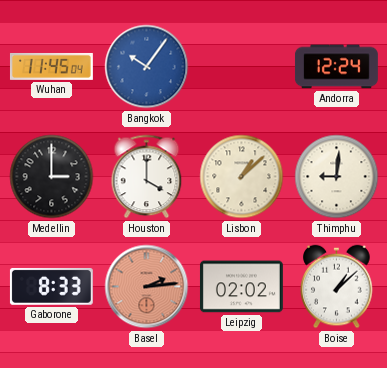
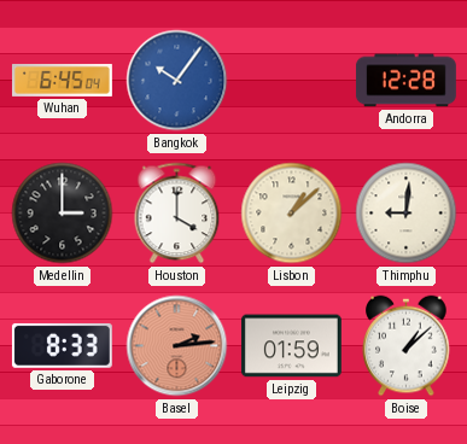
Wuhan: 11:45 -> 6:45 (62, 80)
Andorra: 12:24 -> 12:28 (405, 81)
Leipzig: 02:02 -> 01:59 (291, 346)
